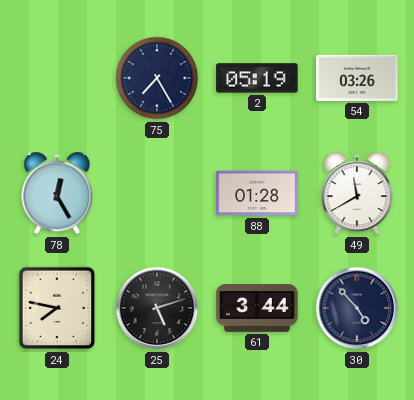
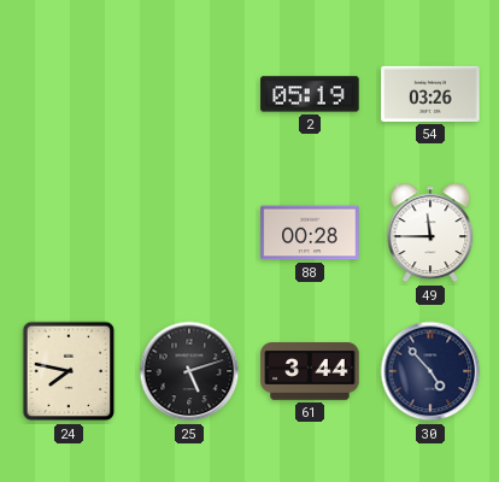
75: 7:25 -> none (157, 78)
78: 12:25 -> none (57, 193)
88: 01:28 -> 00:28 (310, 233)
49: 11:40 -> 11:45 (430, 233)
